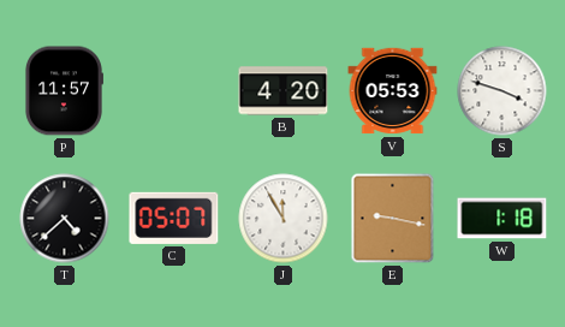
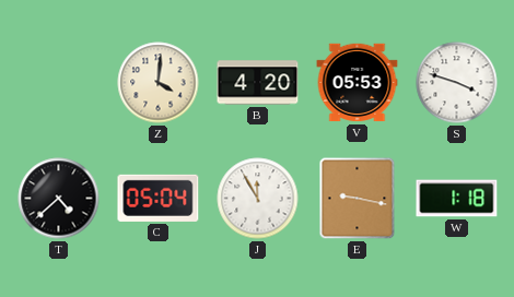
P: 11:57 -> none (64, 91)
Z: none -> 4:01 (159, 83)
C: 05:07 -> 05:04 (159, 198)
